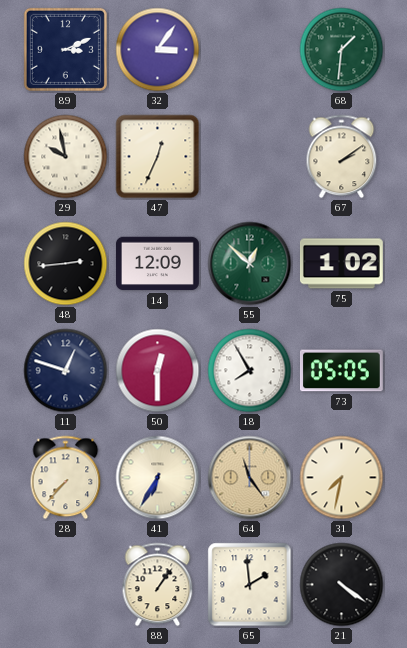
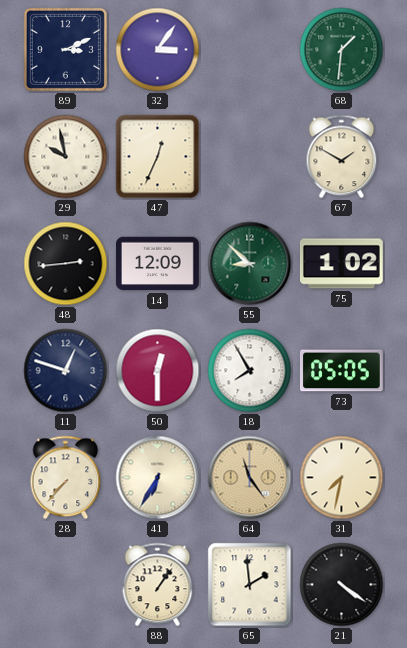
67: 2:09 -> 1:50 (342, 157)
55: 12:52 -> 8:52 (250, 264)
